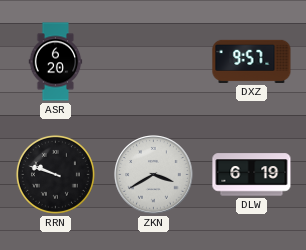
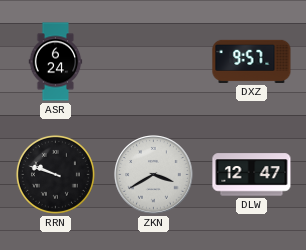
ASR: 6:20 -> 6:24 (56, 62)
DLW: 6:19 -> 12:47 (252, 175)
